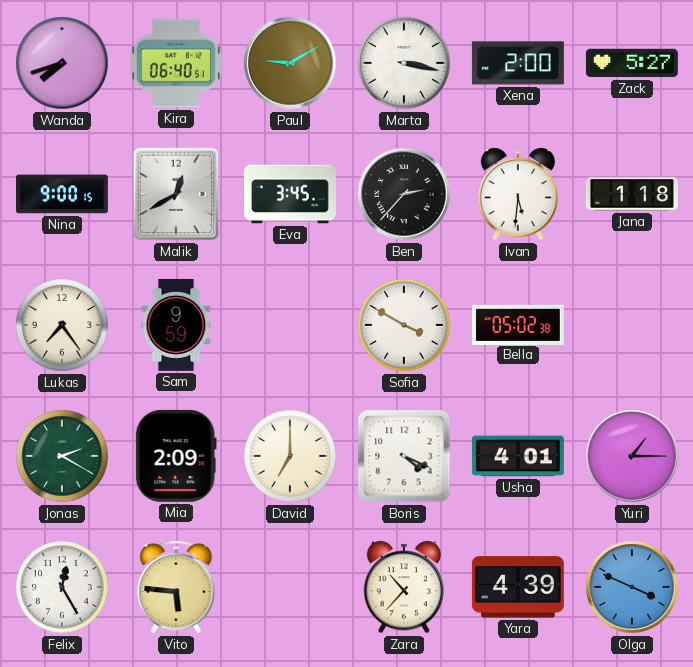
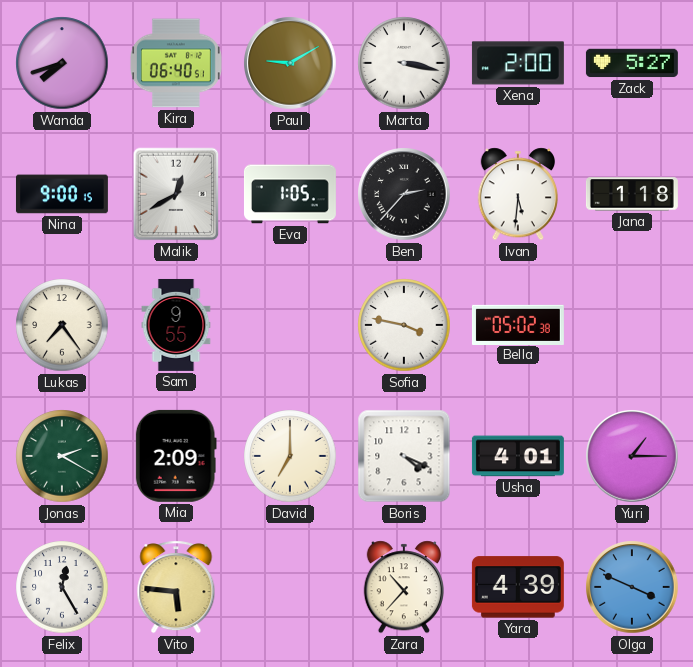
Eva: 3:45 -> 1:05 (290, 194)
Sam: 9:59 -> 9:55 (176, 325)
Sofia: 3:50 -> 3:47 (404, 325)
